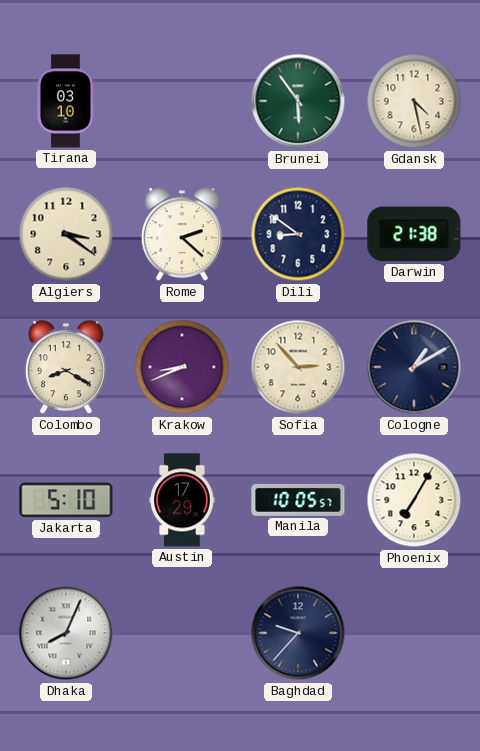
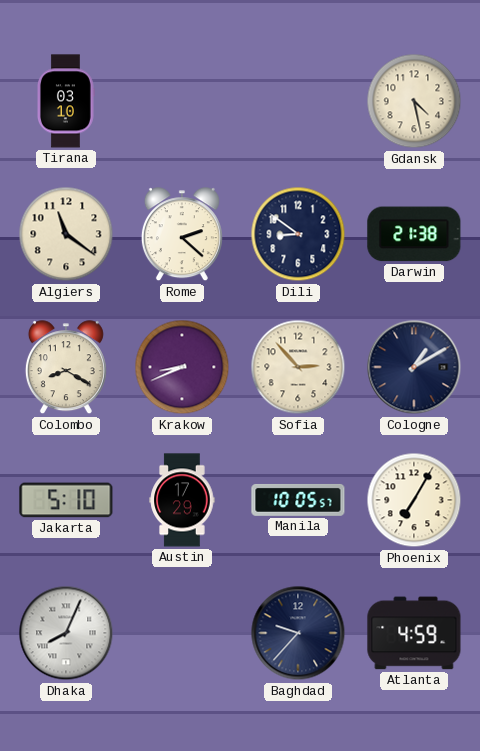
Brunei: 5:54 -> none (298, 101)
Algiers: 3:21 -> 11:21 (66, 234)
Atlanta: none -> 4:59 (414, 633)
